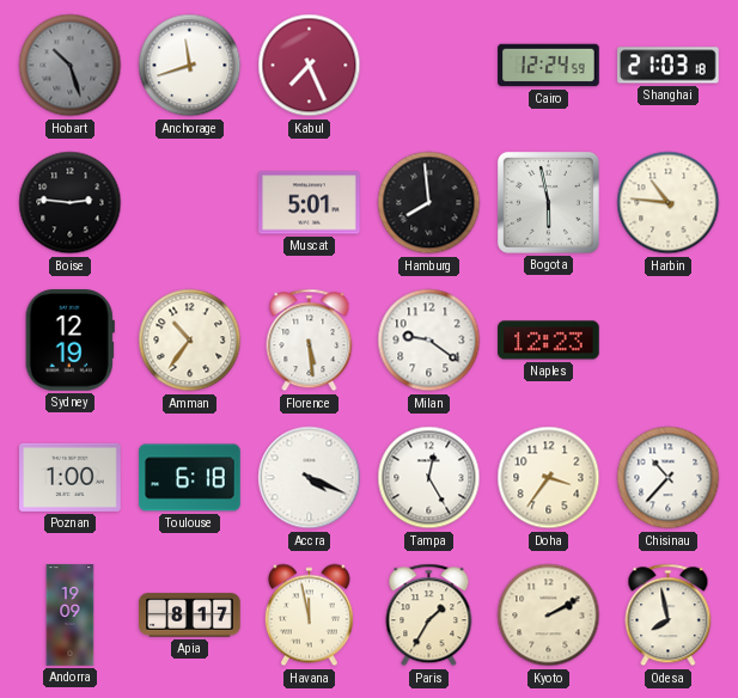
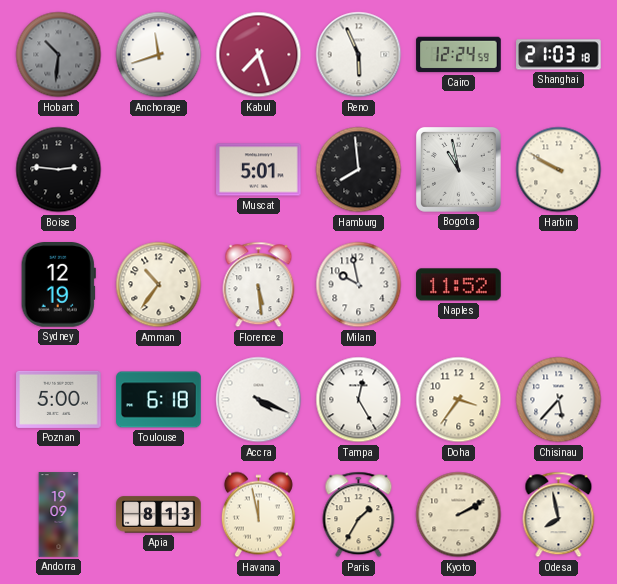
Hobart: 10:27 -> 10:31 (59, 55)
Kabul: 7:26 -> 7:27 (259, 55)
Reno: none -> 5:56 (359, 55)
Bogota: 5:58 -> 10:58 (458, 169)
Harbin: 10:46 -> 9:50 (559, 170)
Milan: 9:21 -> 9:58 (359, 285)
Naples: 12:23 -> 11:52 (459, 285)
Poznan: 1:00 -> 5:00 (59, 399)
Chisinau: 10:37 -> 5:37 (559, 400)
Apia: 8:17 -> 8:13 (159, 515)
